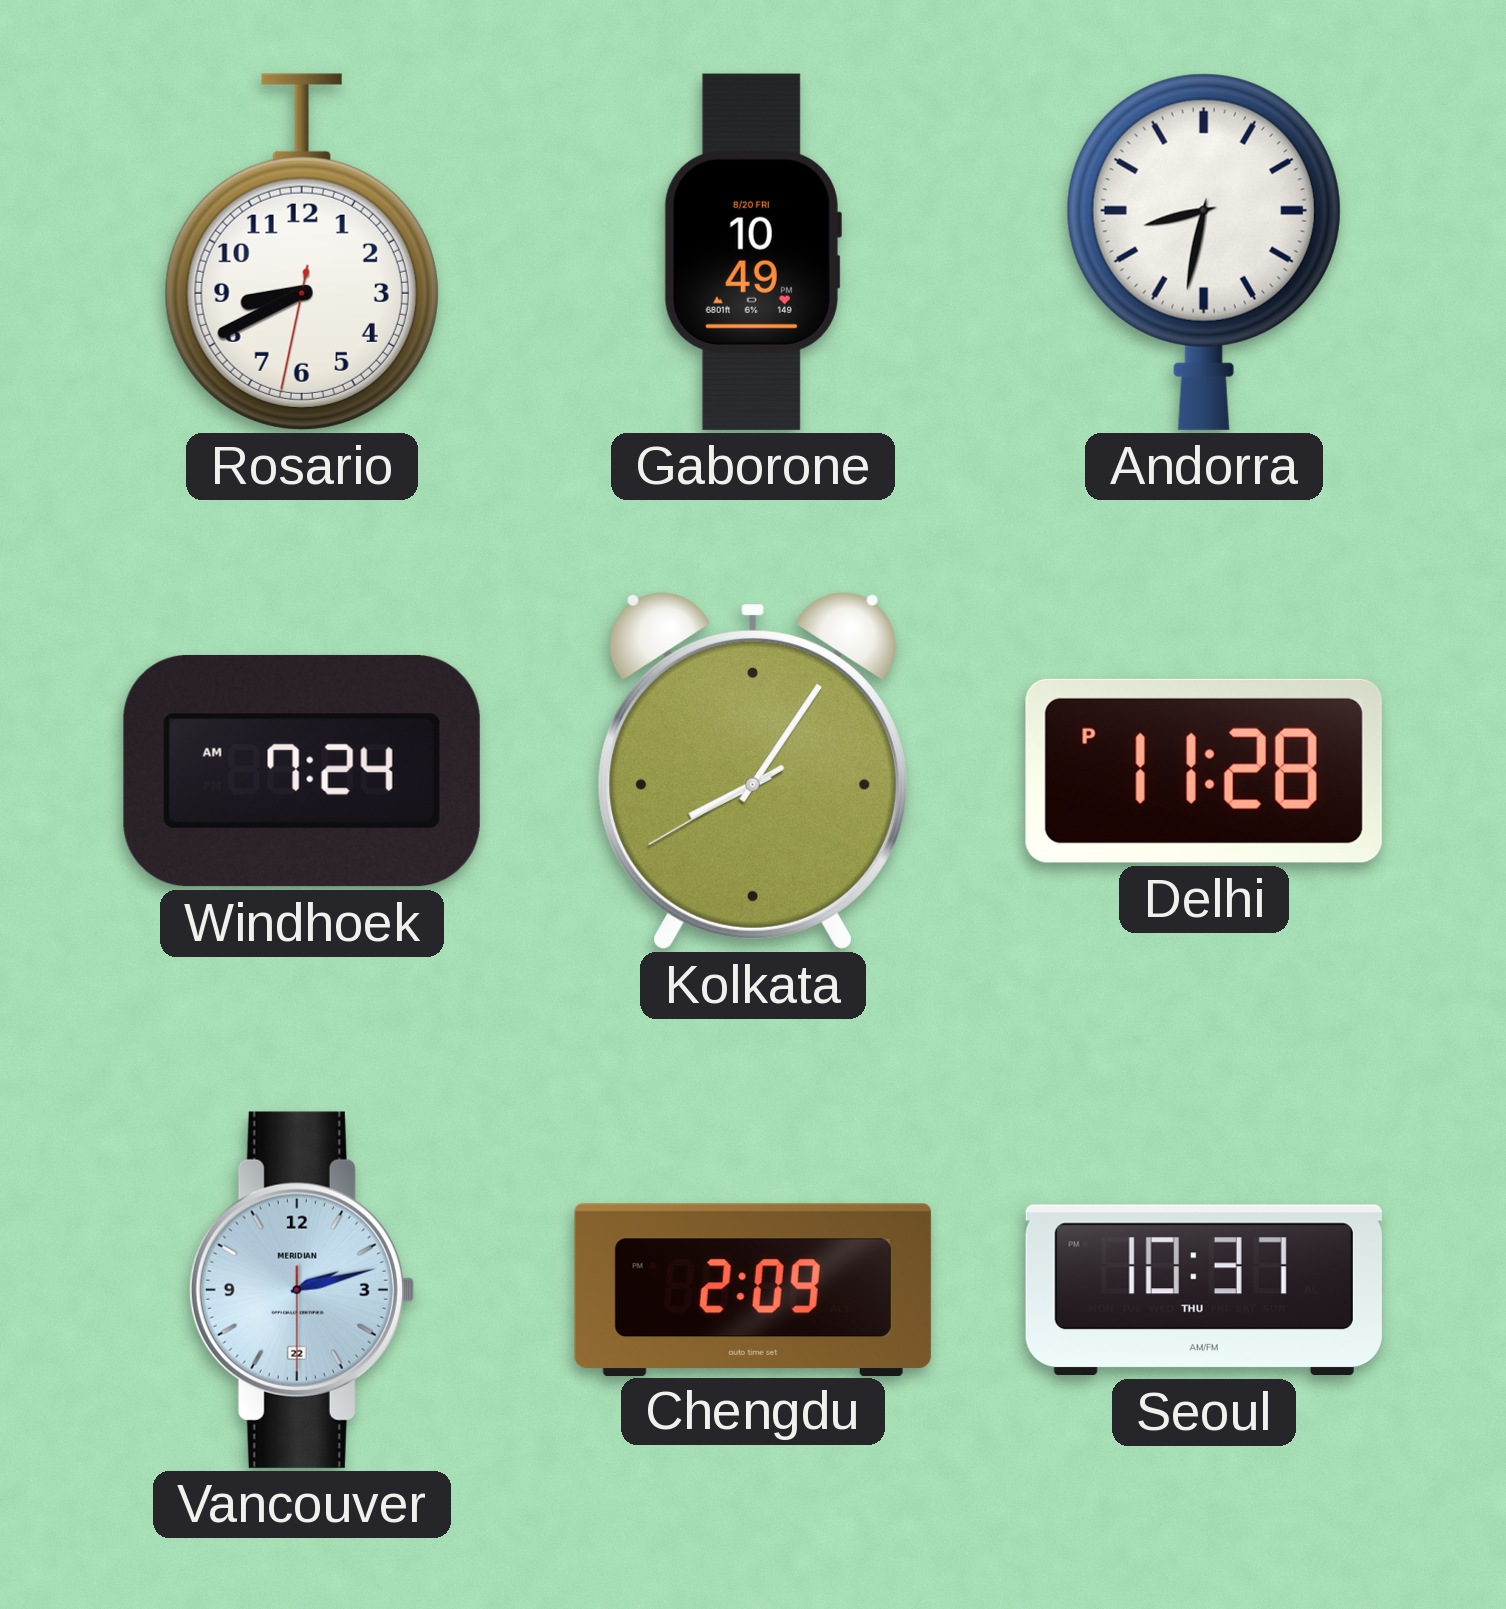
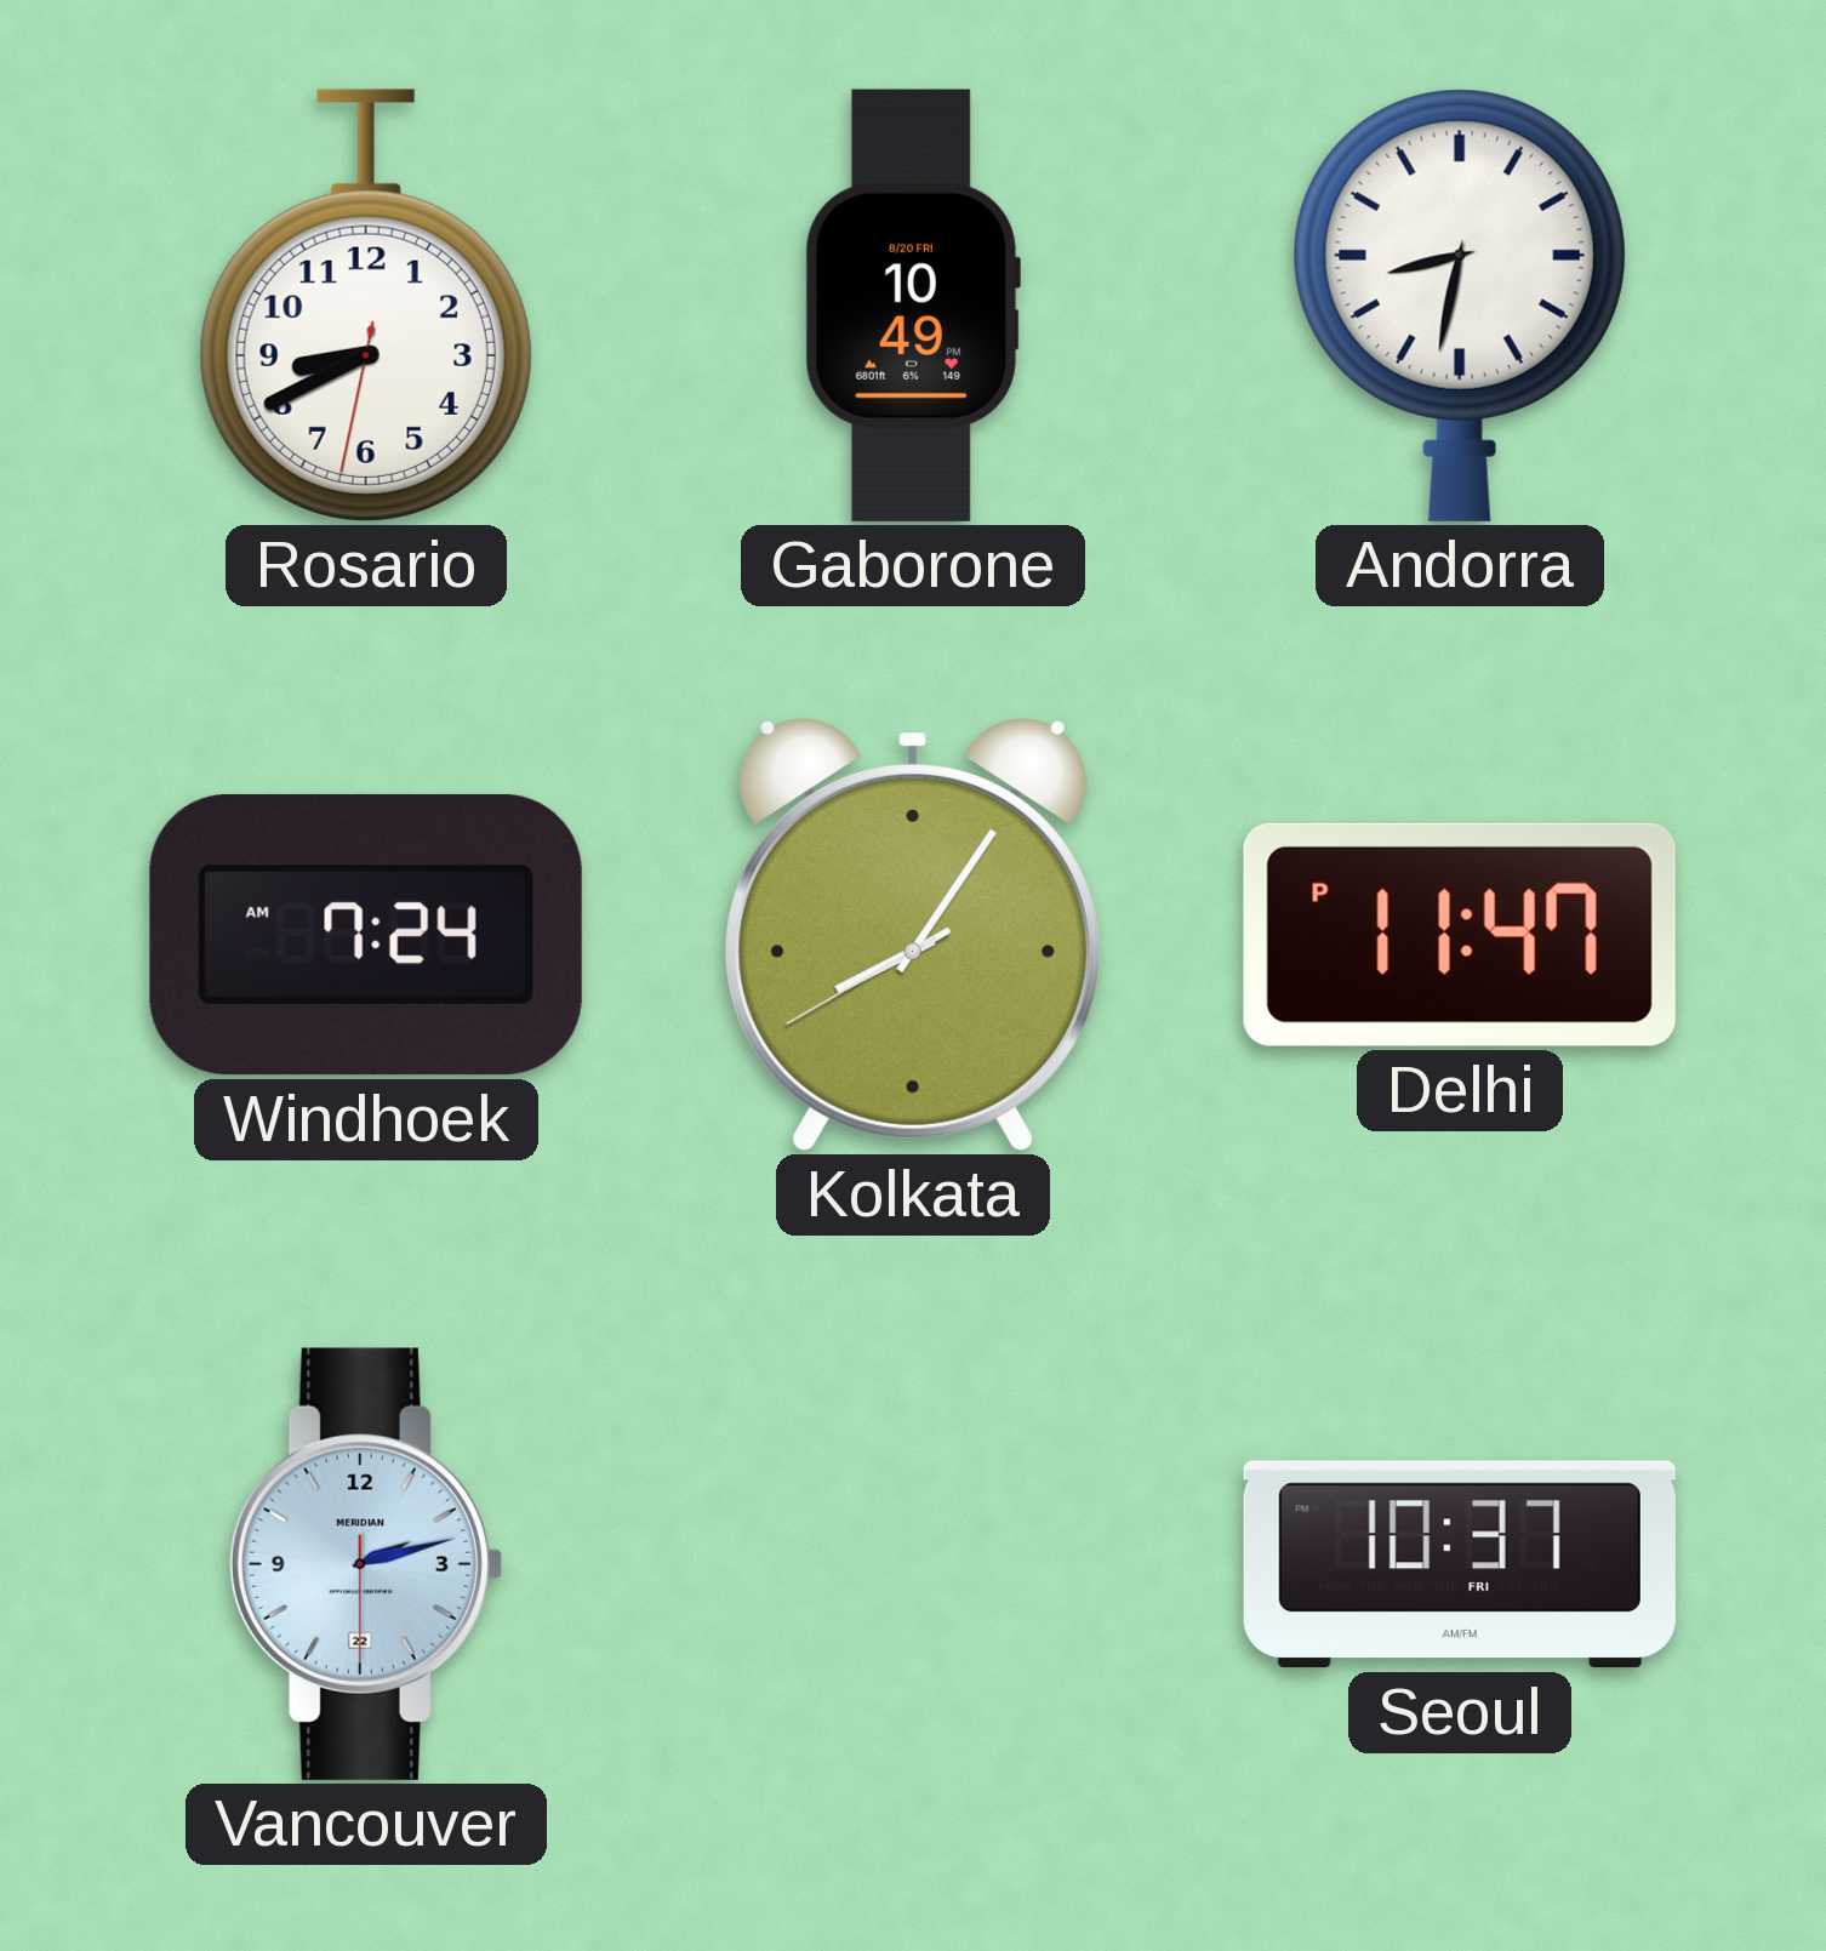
Delhi: 11:28 -> 11:47 (1460, 935)
Chengdu: 2:09 -> none (753, 1289)
Seoul date: THU -> FRI (1460, 1564)
